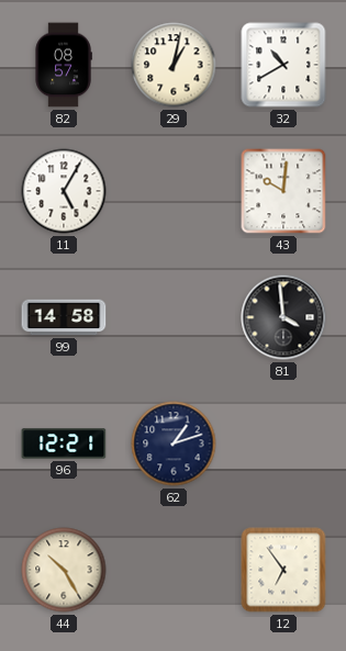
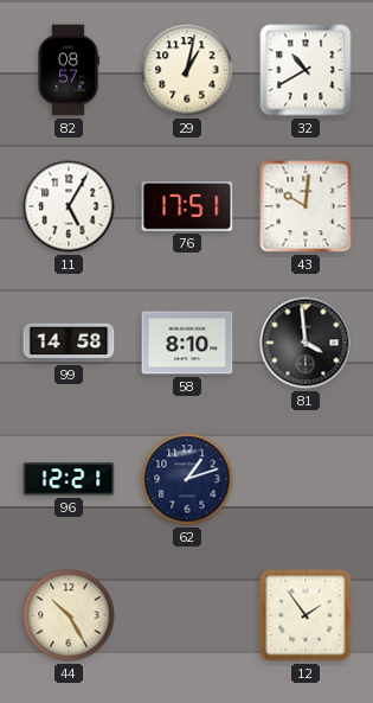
76: none -> 17:51 (187, 206)
58: none -> 8:10 (187, 343)
12: 6:54 -> 1:54 (306, 615)
